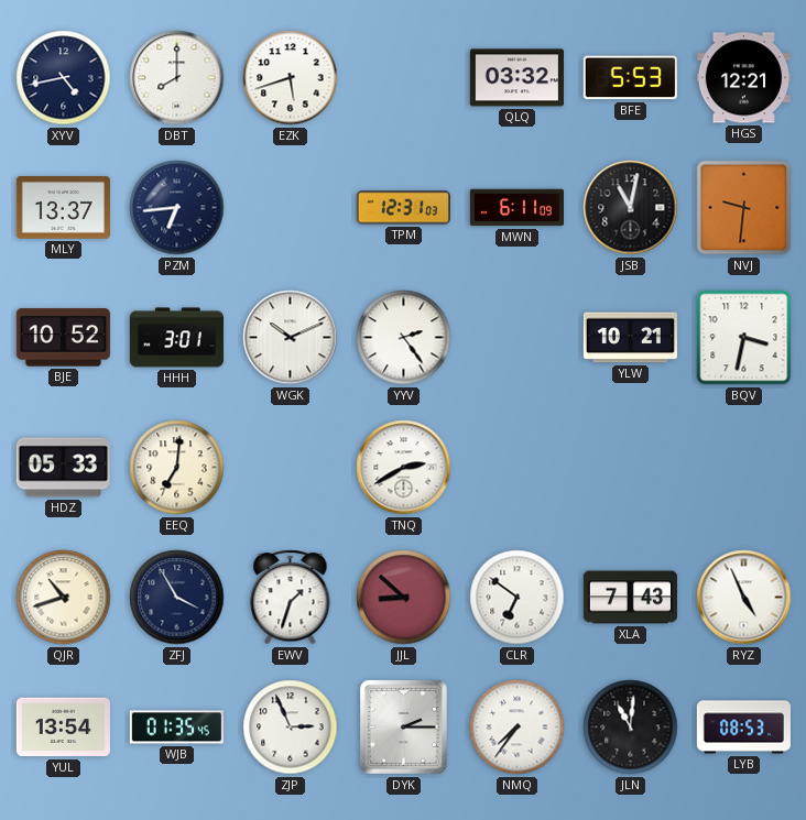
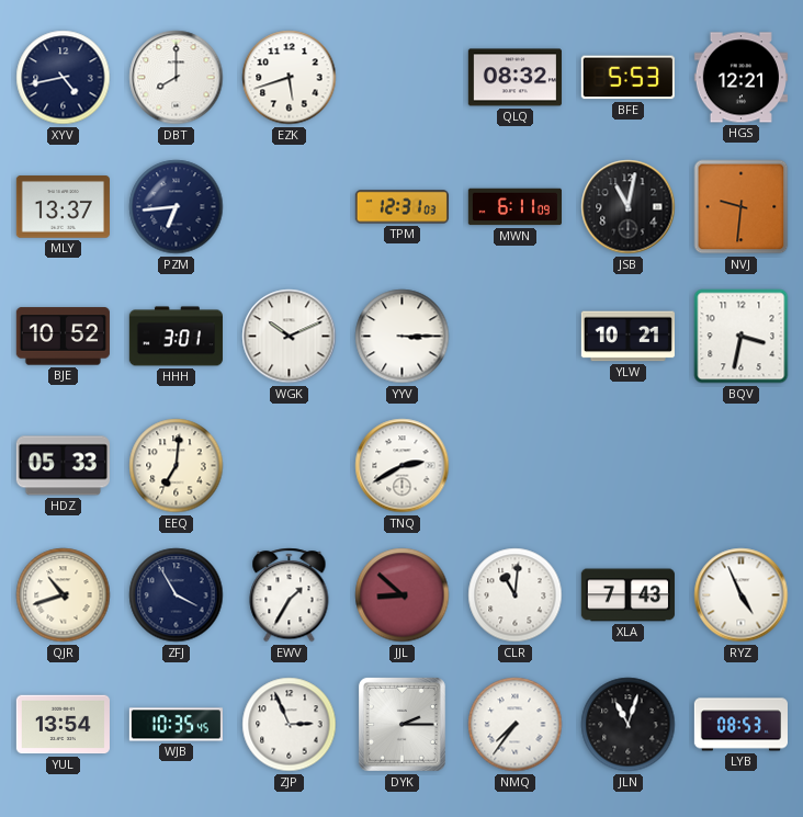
QLQ: 03:32 -> 08:32 (514, 78)
YYV: 2:24 -> 3:15 (403, 337)
EWV: 1:33 -> 1:35 (290, 595)
CLR: 6:51 -> 11:01 (516, 595)
WJB: 01:35 -> 10:35 (176, 725)
JLN: 11:01 -> 11:03 (629, 725)
